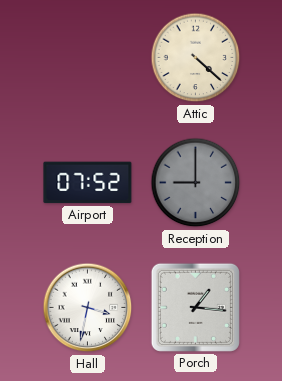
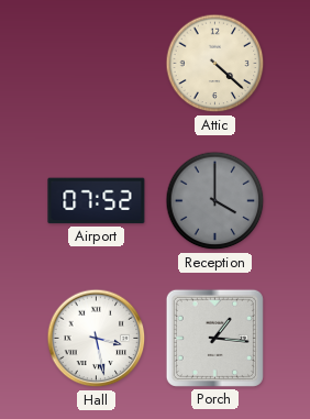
Reception: 9:00 -> 4:00 (215, 201)
Hall: 3:32 -> 3:28 (97, 339)
